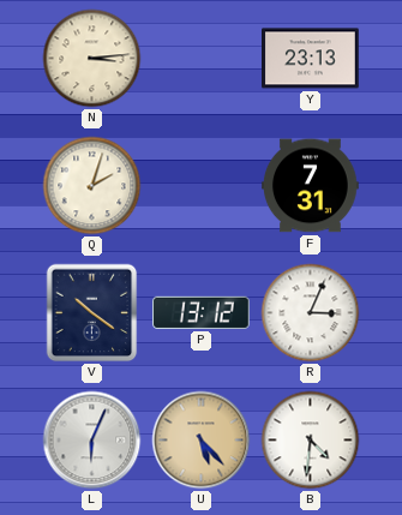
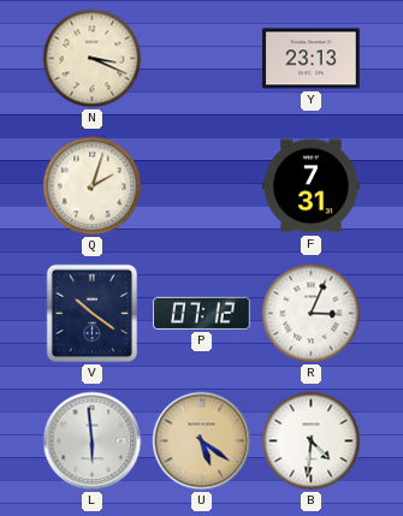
N: 3:14 -> 3:19 (93, 59)
P: 13:12 -> 07:12 (202, 313)
L: 6:04 -> 5:59 (93, 441)
U: 5:23 -> 5:21 (202, 441)
